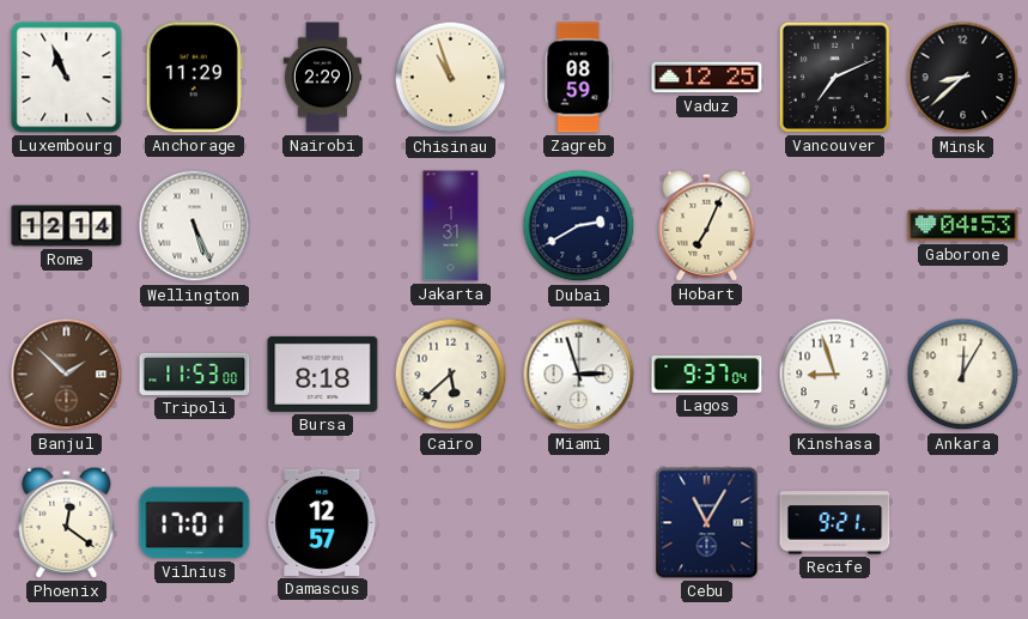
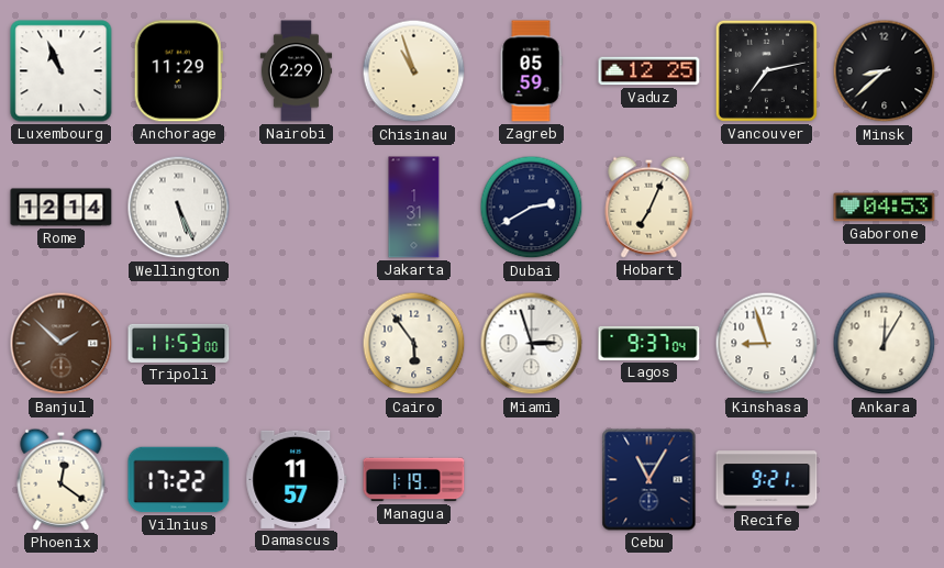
Zagreb: 08:59 -> 05:59 (531, 71)
Vancouver: 7:11 -> 7:13 (766, 70)
Bursa: 8:18 -> none (323, 374)
Cairo: 5:38 -> 5:54 (414, 344)
Vilnius: 17:01 -> 17:22 (179, 480)
Damascus: 12:57 -> 11:57 (297, 479)
Managua: none -> 1:19 (414, 480)
